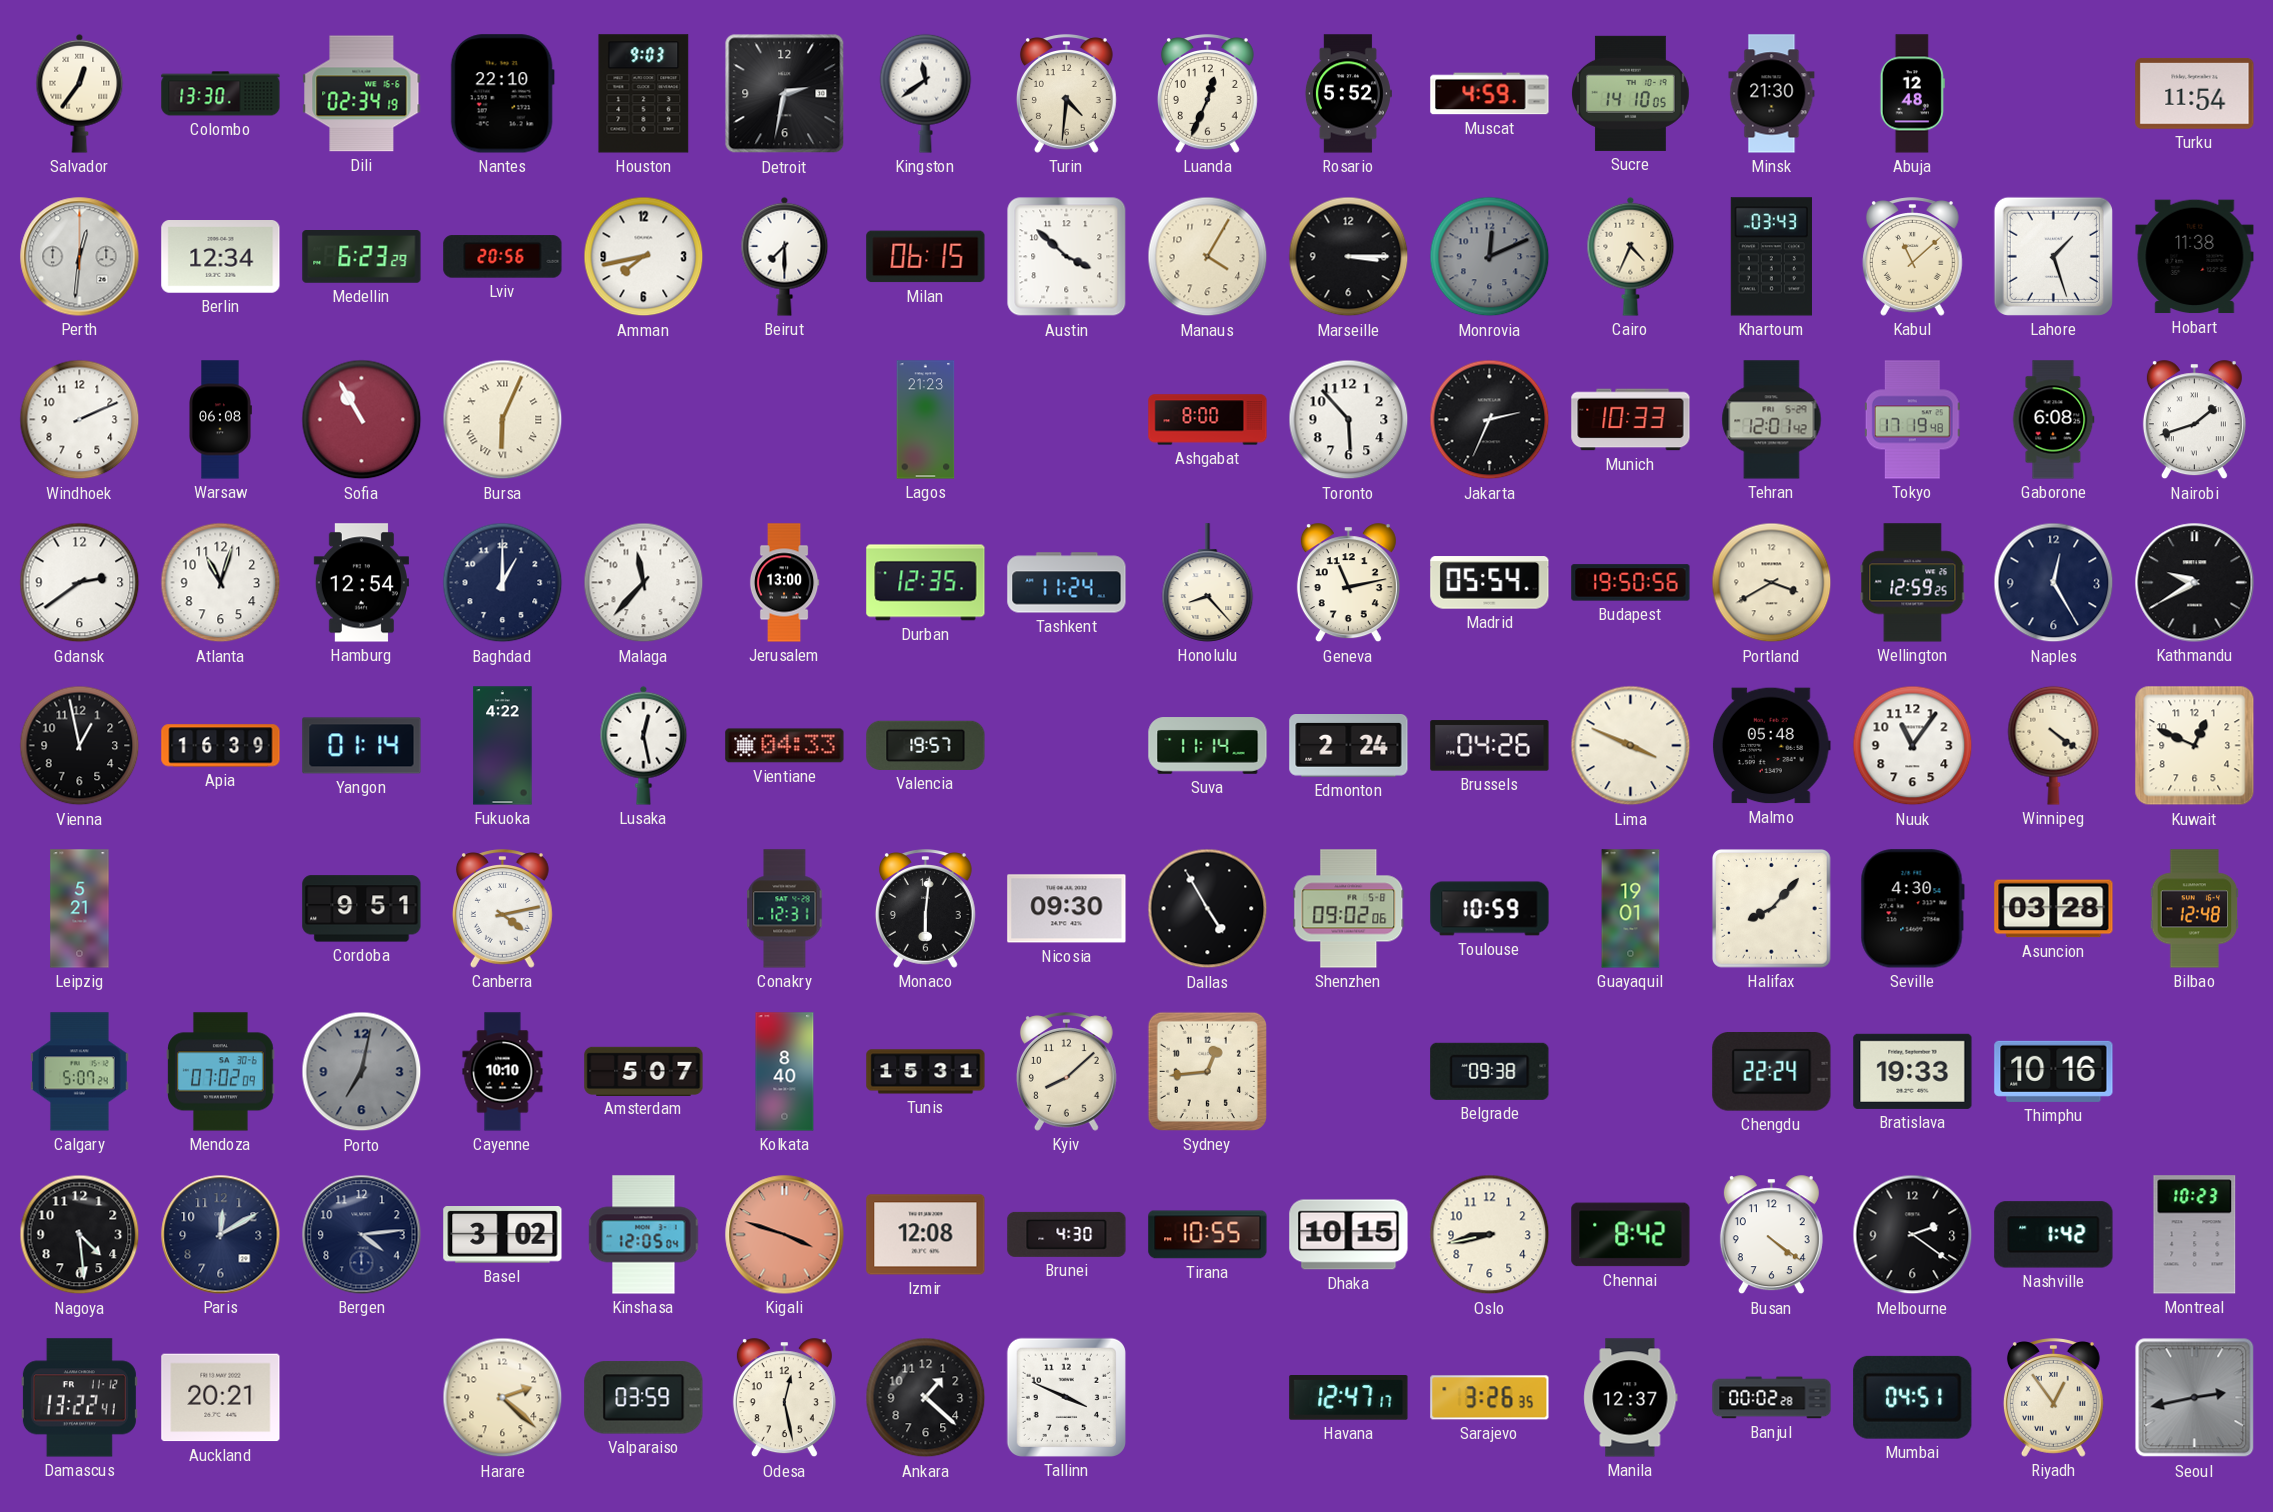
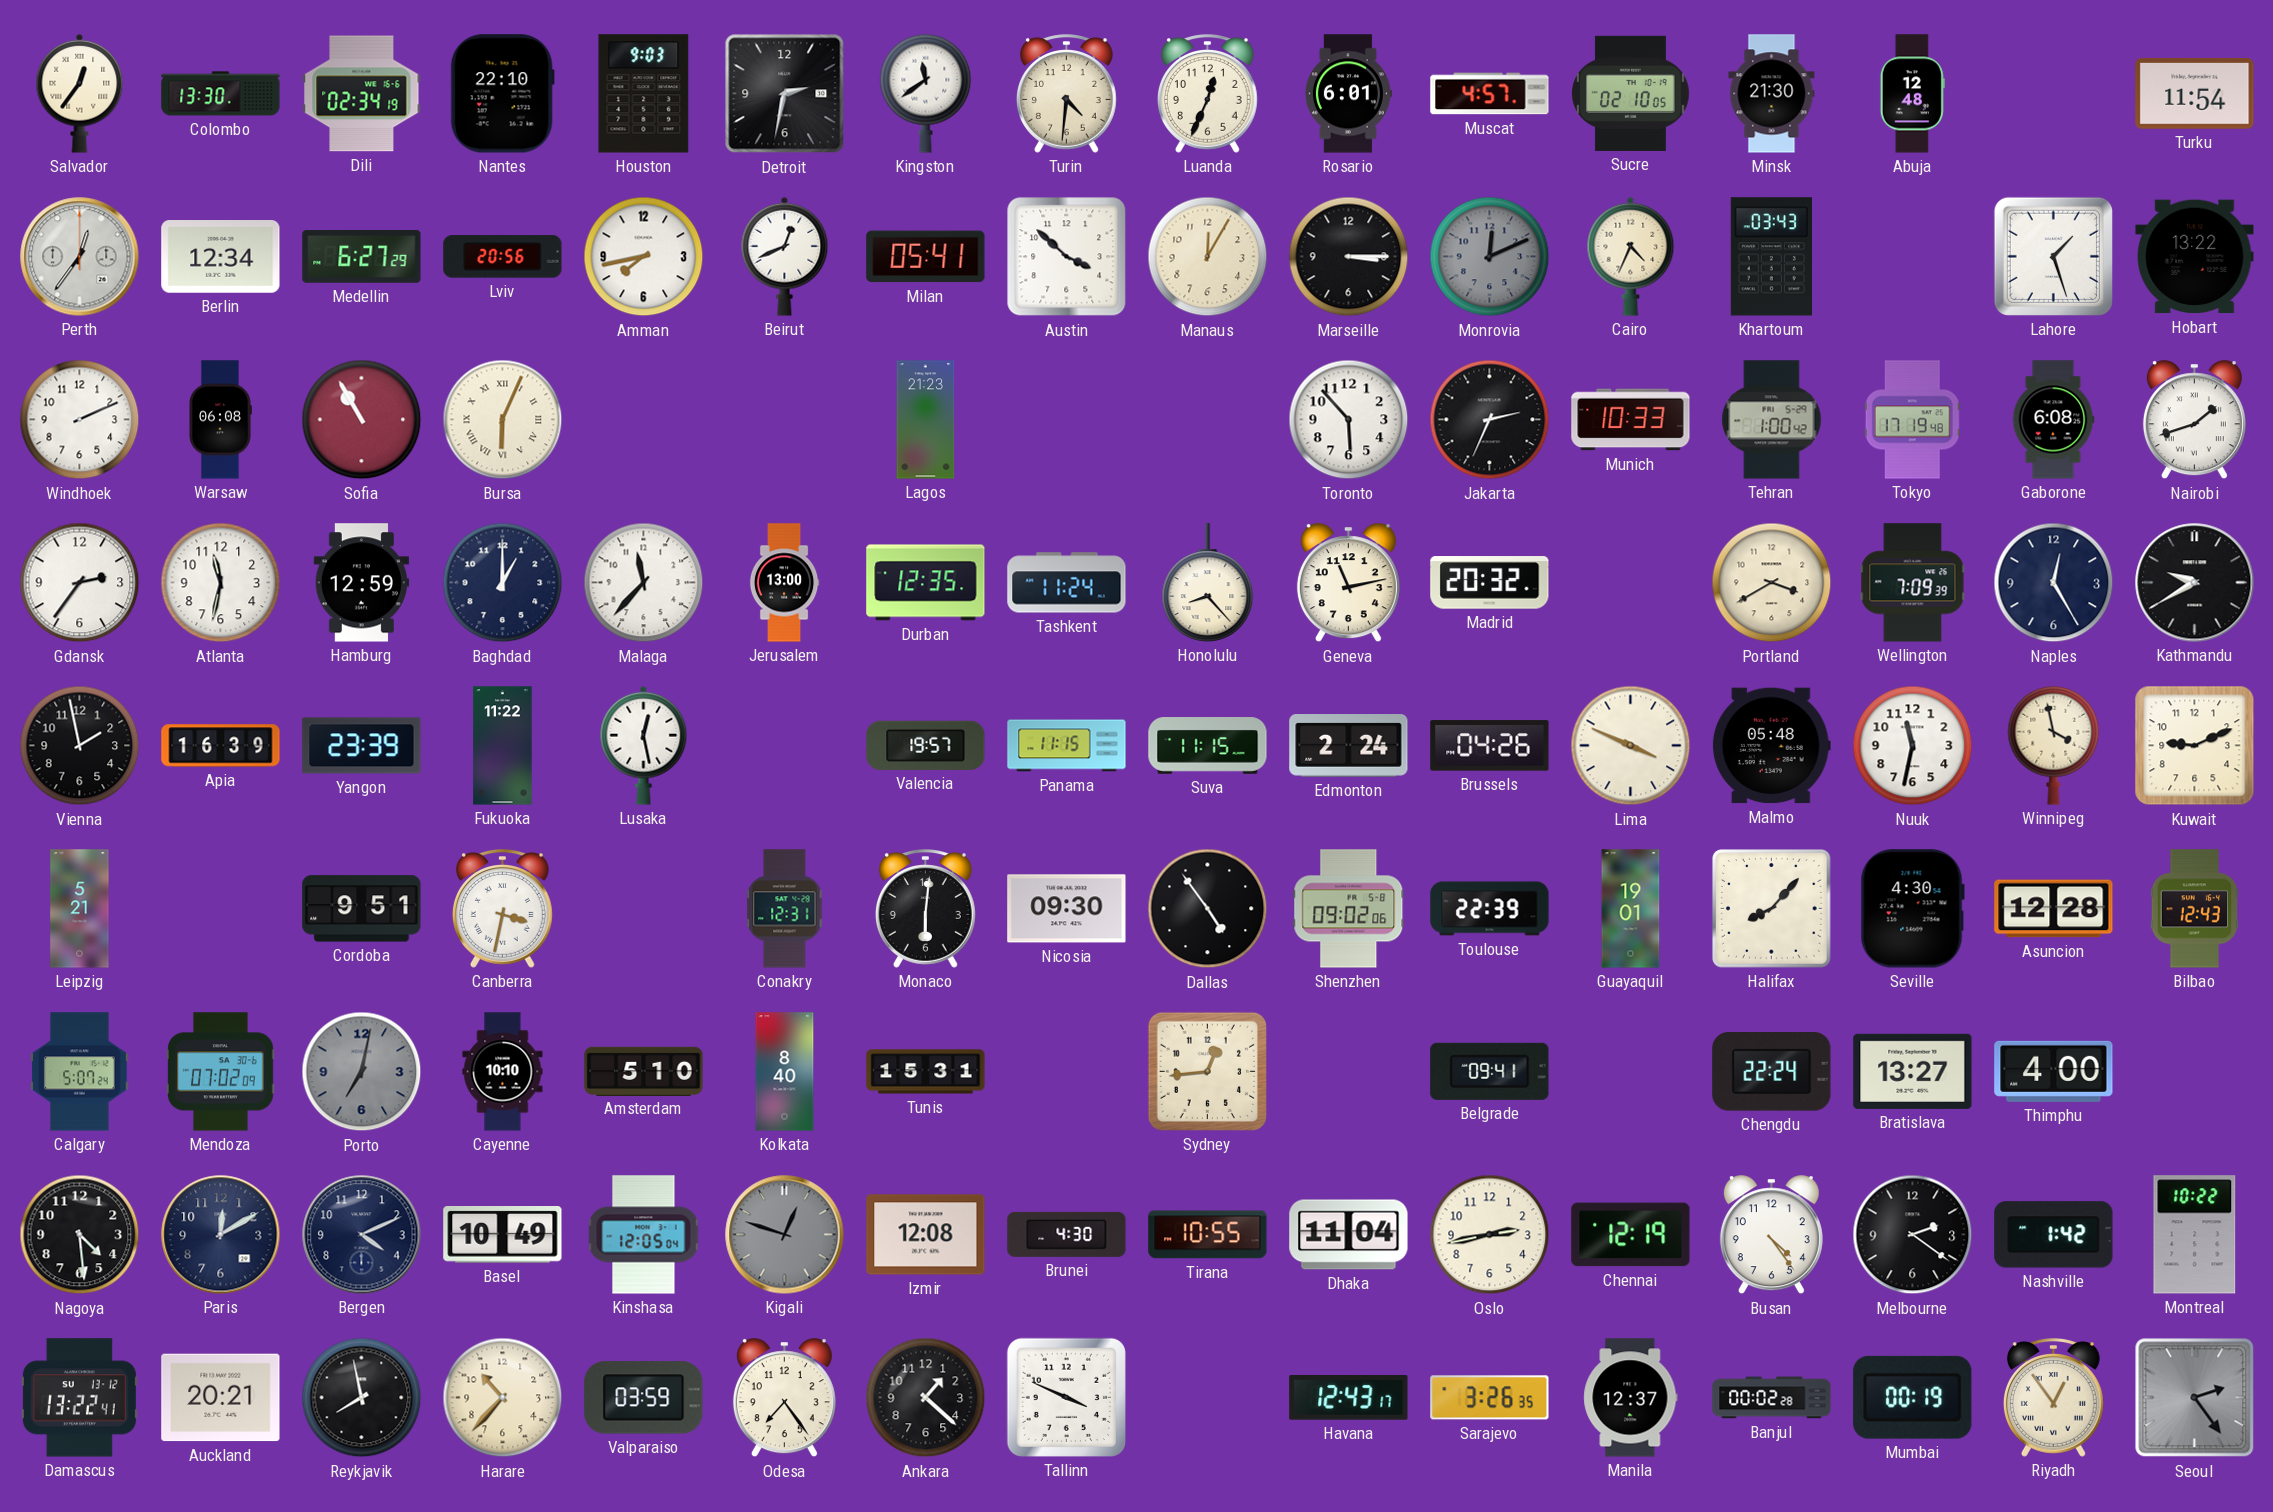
Rosario: 5:52 -> 6:01 (1348, 94)
Muscat: 4:59 -> 4:57 (1490, 94)
Sucre: 14:10 -> 02:10 (1631, 93)
Perth: 12:31 -> 12:36 (80, 257)
Medellin: 6:23 -> 6:27 (362, 257)
Beirut: 7:30 -> 12:41 (785, 256)
Milan: 06:15 -> 05:41 (926, 257)
Manaus: 4:05 -> 12:05 (1208, 257)
Kabul: 11:08 -> none (1912, 257)
Hobart: 11:38 -> 13:22 (2195, 257)
Ashgabat: 8:00 -> none (1208, 420)
Tehran: 12:01 -> 1:00 (1772, 420)
Gdansk: 2:39 -> 2:36 (80, 583)
Atlanta: 11:03 -> 11:32 (221, 583)
Hamburg: 12:54 -> 12:59 (361, 583)
Madrid: 05:54 -> 20:32 (1490, 583)
Budapest: 19:50 -> none (1631, 583)
Wellington: 12:59 -> 7:09 (1913, 583)
Vienna: 12:58 -> 1:58 (80, 746)
Yangon: 01:14 -> 23:39 (362, 746)
Fukuoka: 4:22 -> 11:22 (503, 746)
Vientiane: 04:33 -> none (785, 746)
Panama: none -> 11:15 (1067, 746)
Suva: 11:14 -> 11:15 (1208, 746)
Nuuk: 11:06 -> 11:32 (1913, 746)
Winnipeg: 4:21 -> 3:58 (2054, 745)
Kuwait: 12:49 -> 9:11 (2195, 746)
Canberra: 4:13 -> 3:32 (502, 909)
Dallas: 4:55 -> 4:54 (1208, 909)
Toulouse: 10:59 -> 22:39 (1490, 909)
Asuncion: 03:28 -> 12:28 (2054, 909)
Bilbao: 12:48 -> 12:43 (2195, 909)
Amsterdam: 5:07 -> 5:10 (644, 1071)
Kyiv: 8:08 -> none (1066, 1072)
Belgrade: 09:38 -> 09:41 (1490, 1071)
Bratislava: 19:33 -> 13:27 (1913, 1071)
Thimphu: 10:16 -> 4:00 (2054, 1071)
Bergen: 4:14 -> 4:11 (362, 1235)
Basel: 3:02 -> 10:49 (503, 1235)
Kigali: 3:48 -> 12:48 (785, 1235)
Kigali dial: salmon -> grey (785, 1235)
Dhaka: 10:15 -> 11:04 (1349, 1235)
Oslo: 8:43 -> 2:43 (1490, 1235)
Chennai: 8:42 -> 12:19 (1631, 1235)
Busan: 4:21 -> 4:24 (1771, 1235)
Montreal: 10:23 -> 10:22 (2195, 1235)
Damascus date: FR 11-12 -> SU 13-12 (79, 1398)
Reykjavik: none -> 7:58 (362, 1398)
Harare: 2:22 -> 10:37 (503, 1398)
Odesa: 12:28 -> 7:24 (784, 1398)
Havana: 12:47 -> 12:43 (1349, 1398)
Mumbai: 04:51 -> 00:19 (1913, 1397)
Seoul: 2:43 -> 2:24 (2195, 1398)
